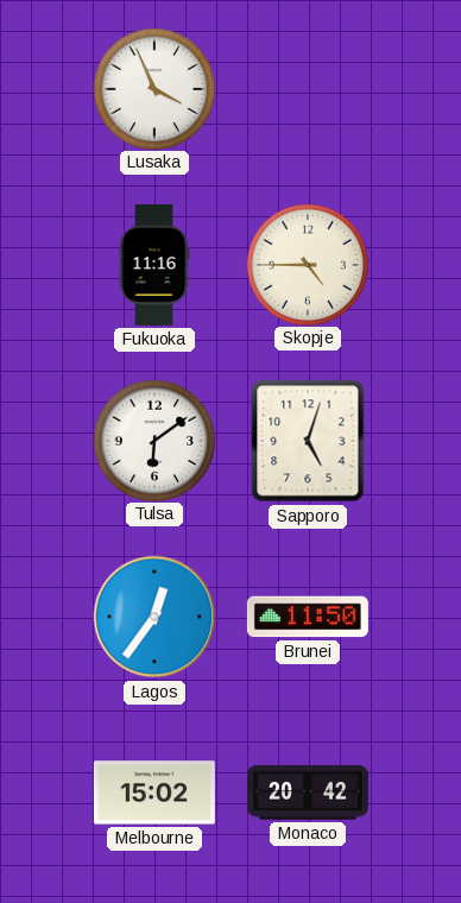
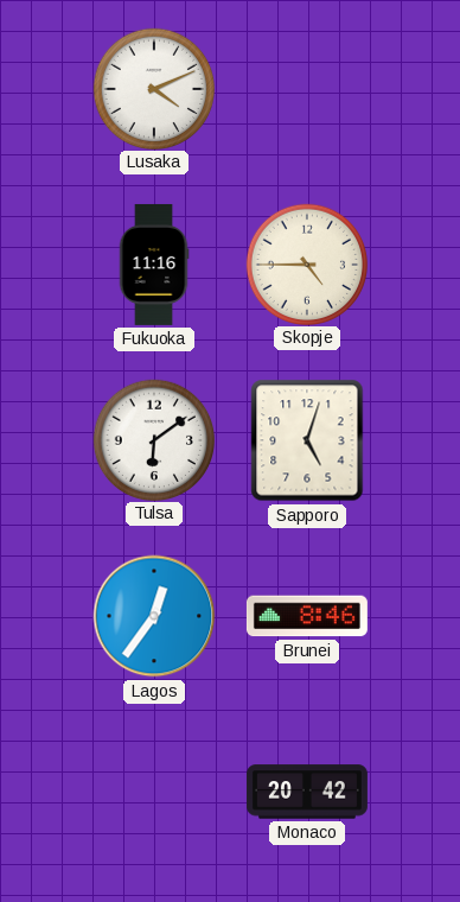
Lusaka: 3:56 -> 4:11 (153, 88)
Brunei: 11:50 -> 8:46 (307, 616)
Melbourne: 15:02 -> none (154, 793)
